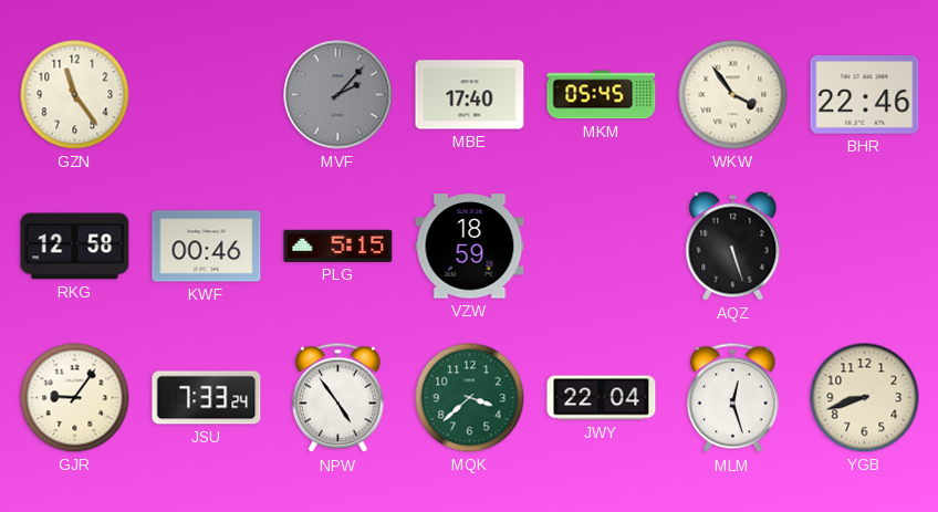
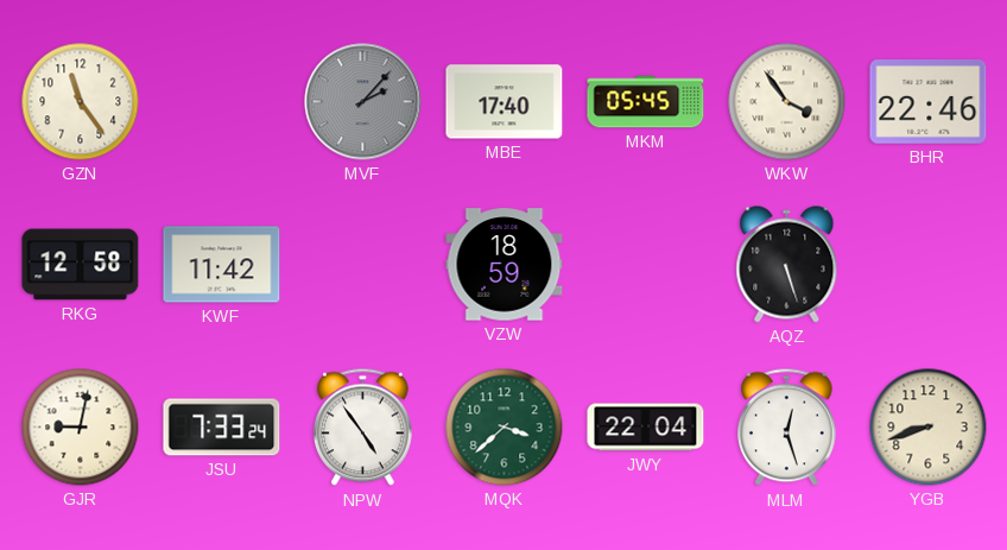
KWF: 00:46 -> 11:42 (222, 265)
PLG: 5:15 -> none (338, 245)
GJR: 9:06 -> 9:02 (81, 428)
